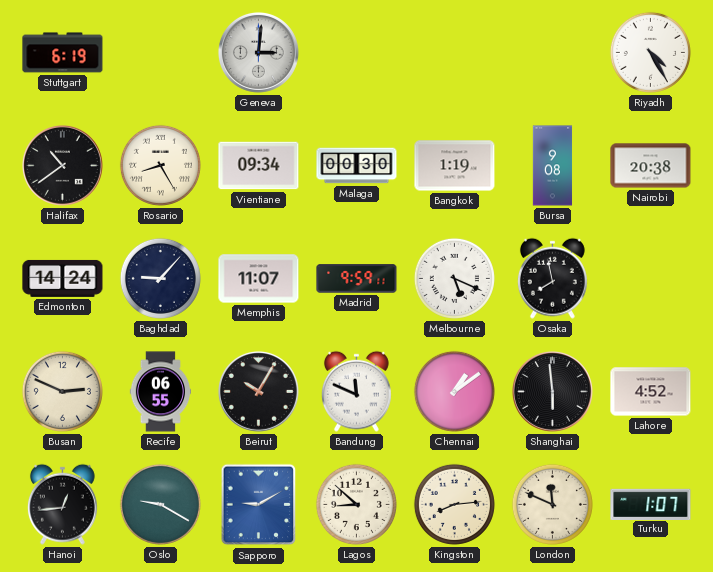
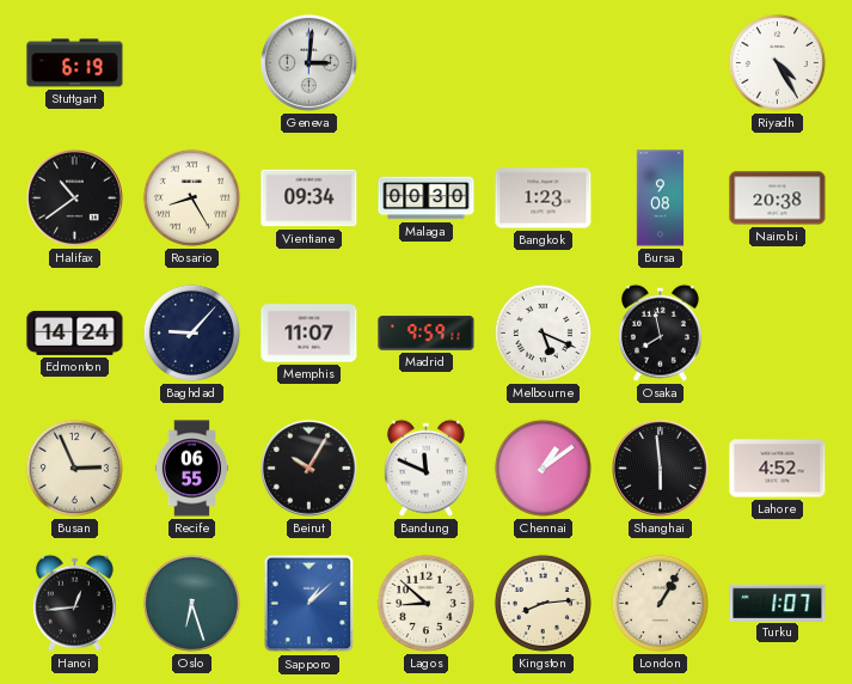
Bangkok: 1:19 -> 1:23 (544, 199)
Busan: 2:49 -> 2:56 (74, 468)
Oslo: 9:20 -> 6:27 (191, 603)
Sapporo: 9:10 -> 1:08 (309, 604)
London: 11:49 -> 1:05 (660, 603)
